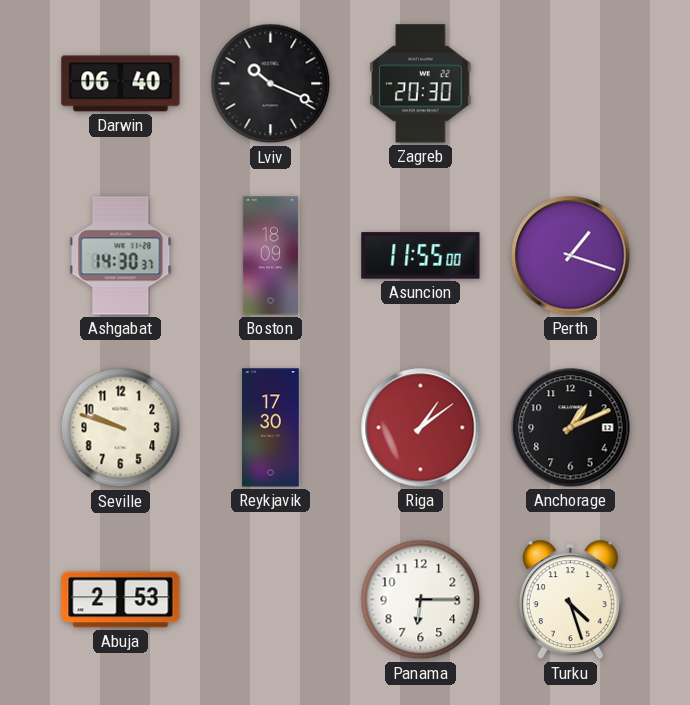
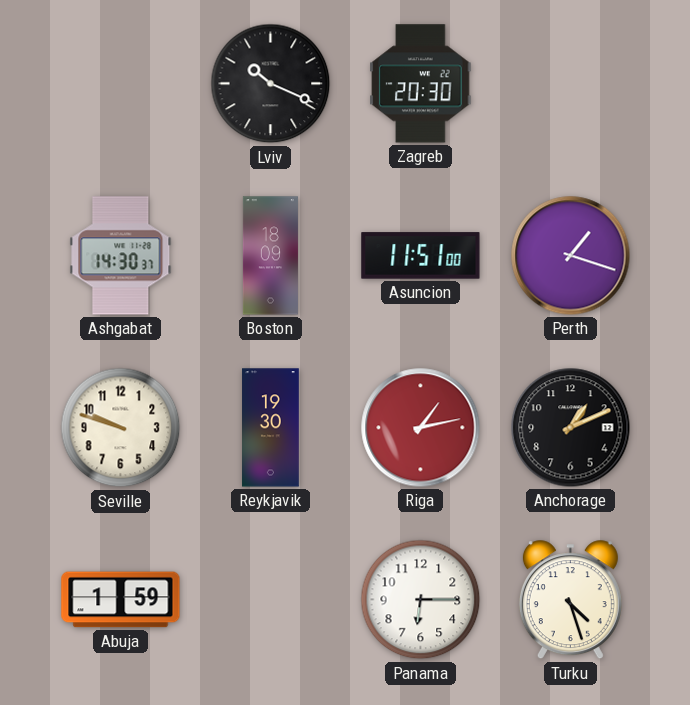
Darwin: 06:40 -> none (121, 84)
Asuncion: 11:55 -> 11:51 (421, 256)
Reykjavik: 17:30 -> 19:30 (271, 428)
Riga: 1:09 -> 1:13 (421, 428)
Abuja: 2:53 -> 1:59 (121, 600)
